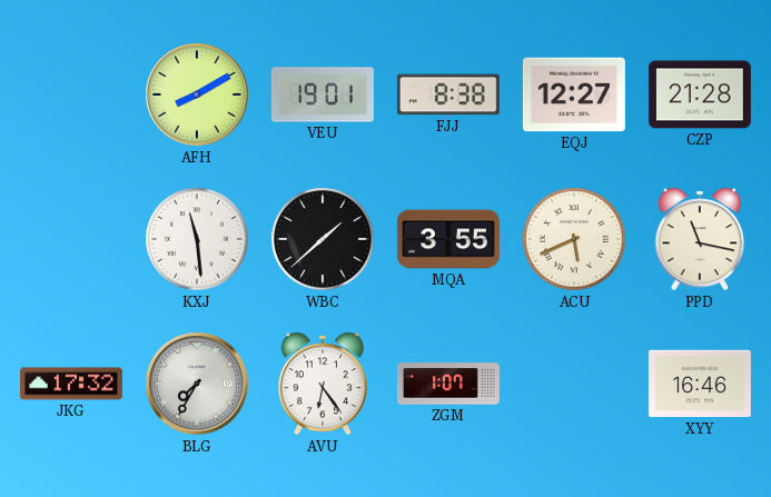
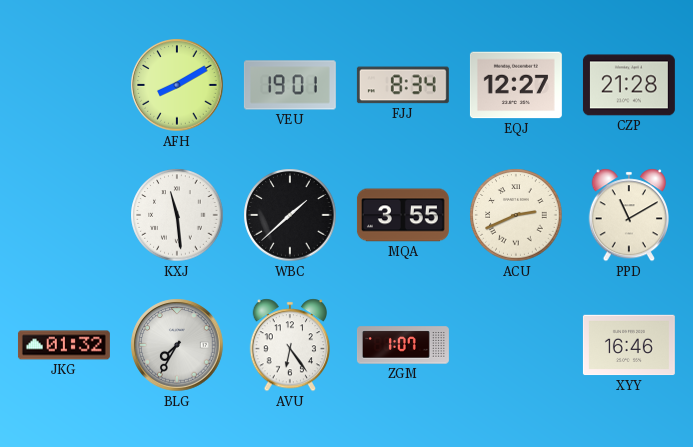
FJJ: 8:38 -> 8:34 (403, 85)
ACU: 5:41 -> 2:41 (516, 215)
PPD: 11:17 -> 11:10 (628, 215)
JKG: 17:32 -> 01:32 (64, 345)
